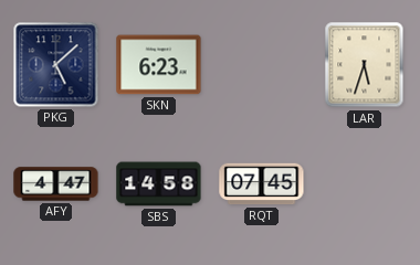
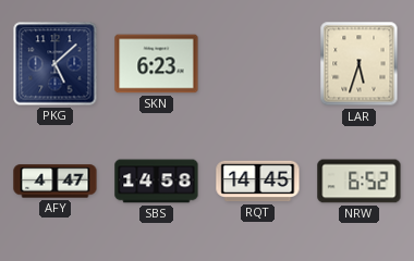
RQT: 07:45 -> 14:45 (258, 182)
NRW: none -> 6:52 (360, 182)
